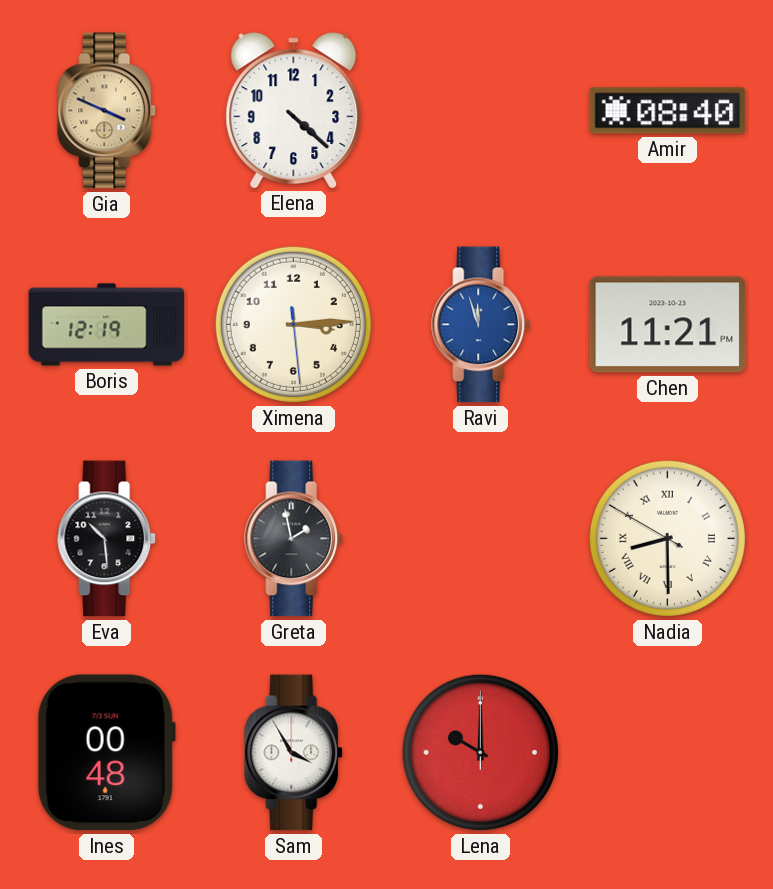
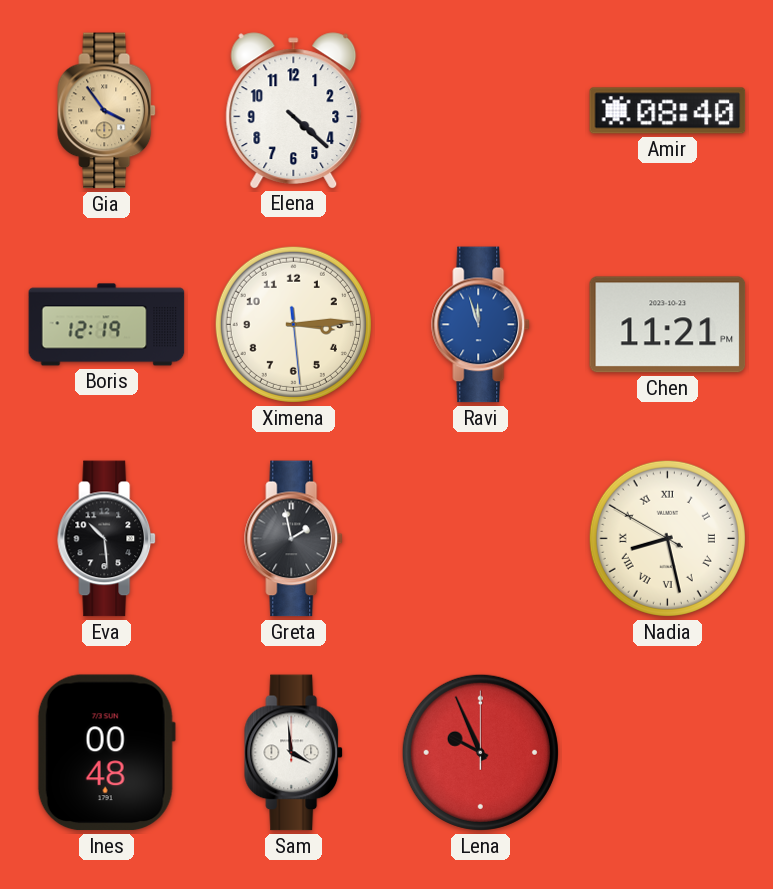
Gia: 3:49 -> 3:54 (107, 111)
Nadia: 8:29 -> 8:27 (667, 538)
Sam: 3:55 -> 3:59 (294, 753)
Lena: 10:00 -> 9:56 (480, 752)
